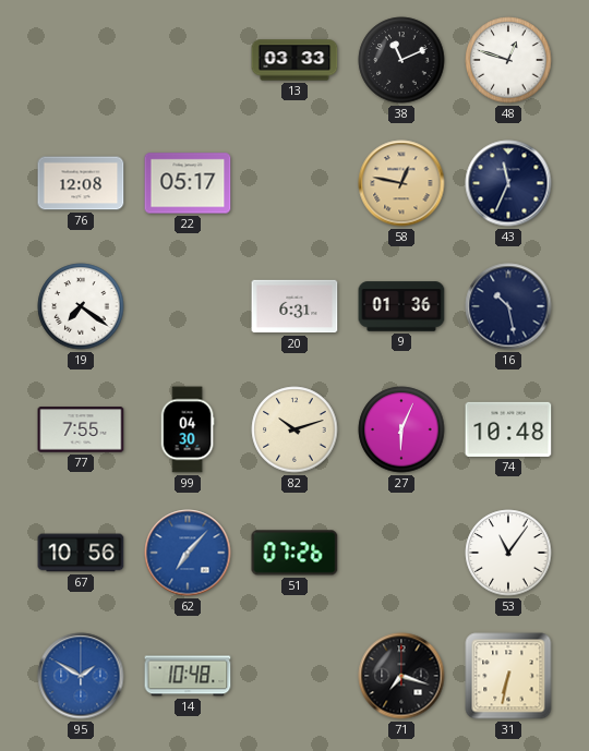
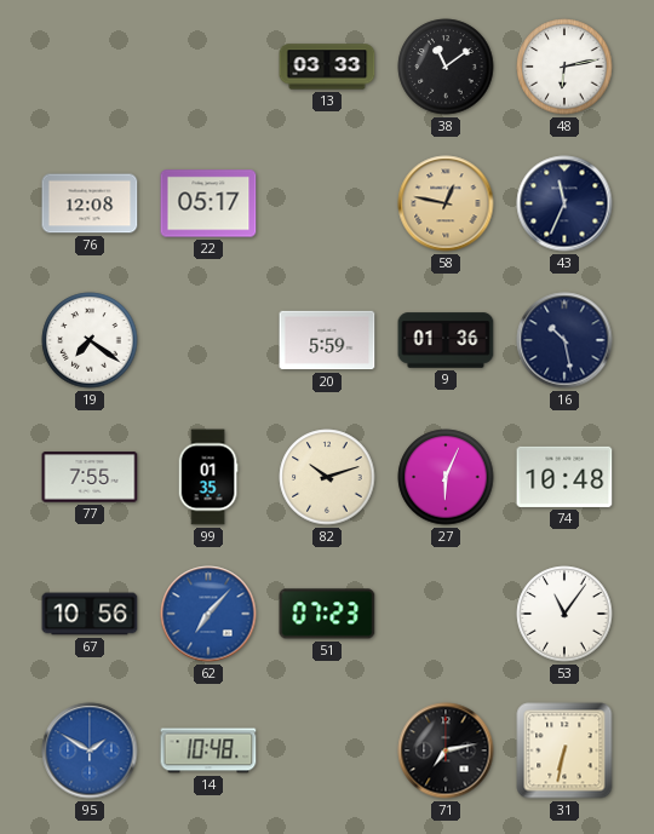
38: 11:11 -> 11:09 (446, 67)
48: 12:48 -> 6:13 (564, 67)
20: 6:31 -> 5:59 (327, 340)
99: 04:30 -> 01:35 (208, 477)
51: 07:26 -> 07:23 (327, 614)
71: 7:18 -> 7:13 (446, 750)
